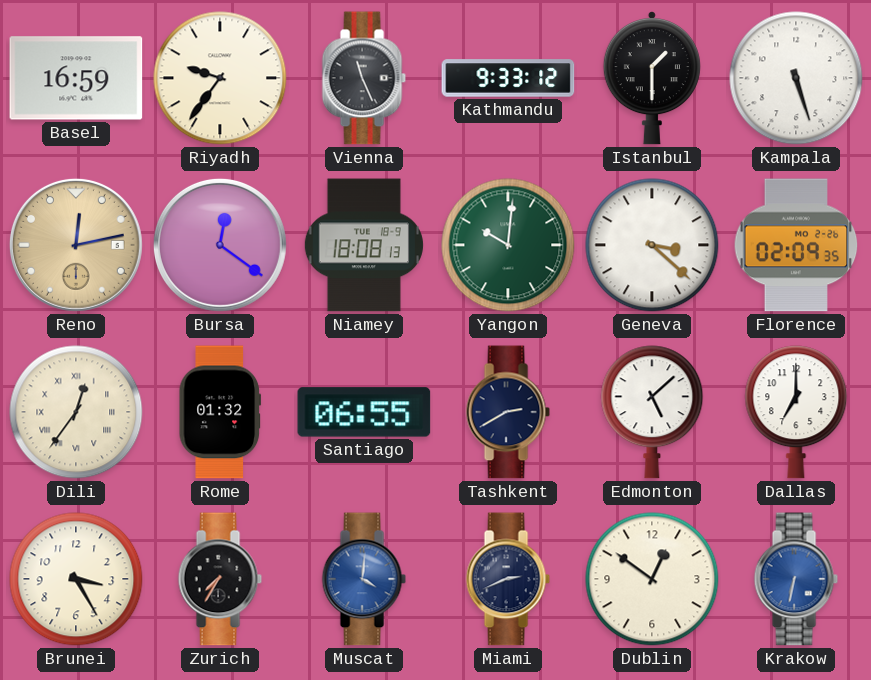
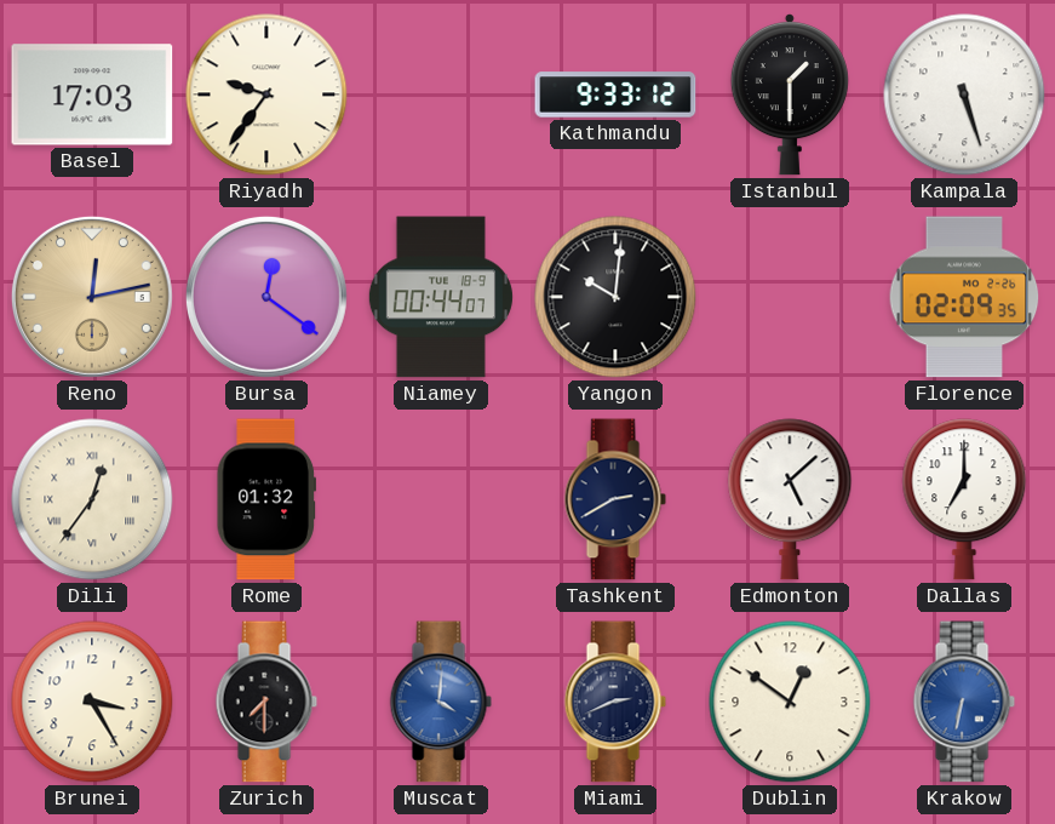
Basel: 16:59 -> 17:03 (92, 95)
Vienna: 11:26 -> none (364, 78)
Niamey: 18:08 -> 00:44 (441, 297)
Yangon dial: green -> black (615, 297)
Geneva: 3:22 -> none (652, 245)
Santiago: 06:55 -> none (364, 412)
Zurich: 7:35 -> 7:30 (266, 702)
